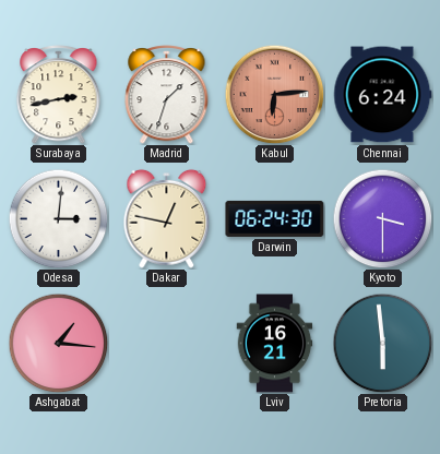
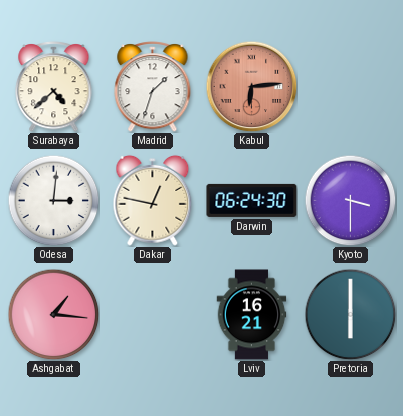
Surabaya: 2:43 -> 4:38 (54, 86)
Chennai: 6:24 -> none (383, 95)
Pretoria: 5:59 -> 6:00 (350, 314)
